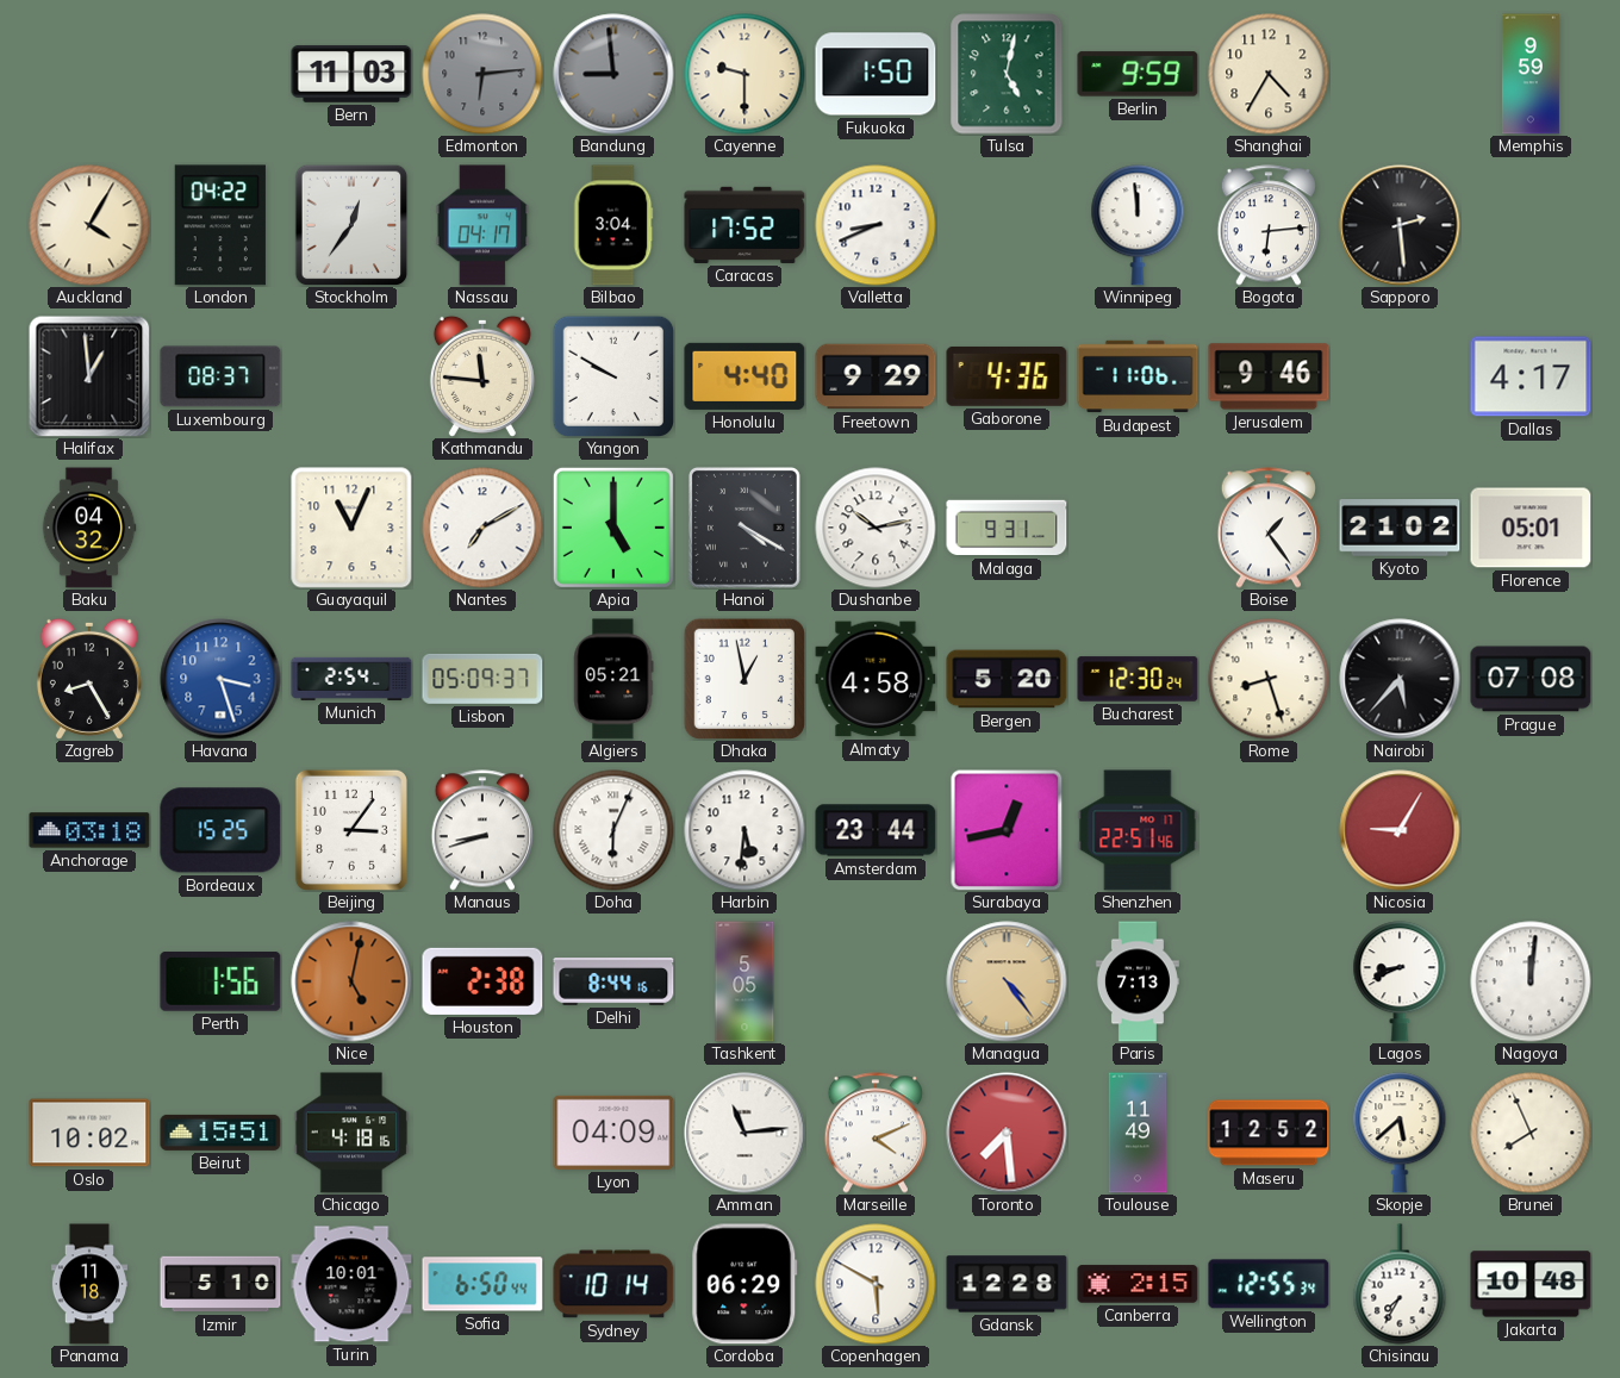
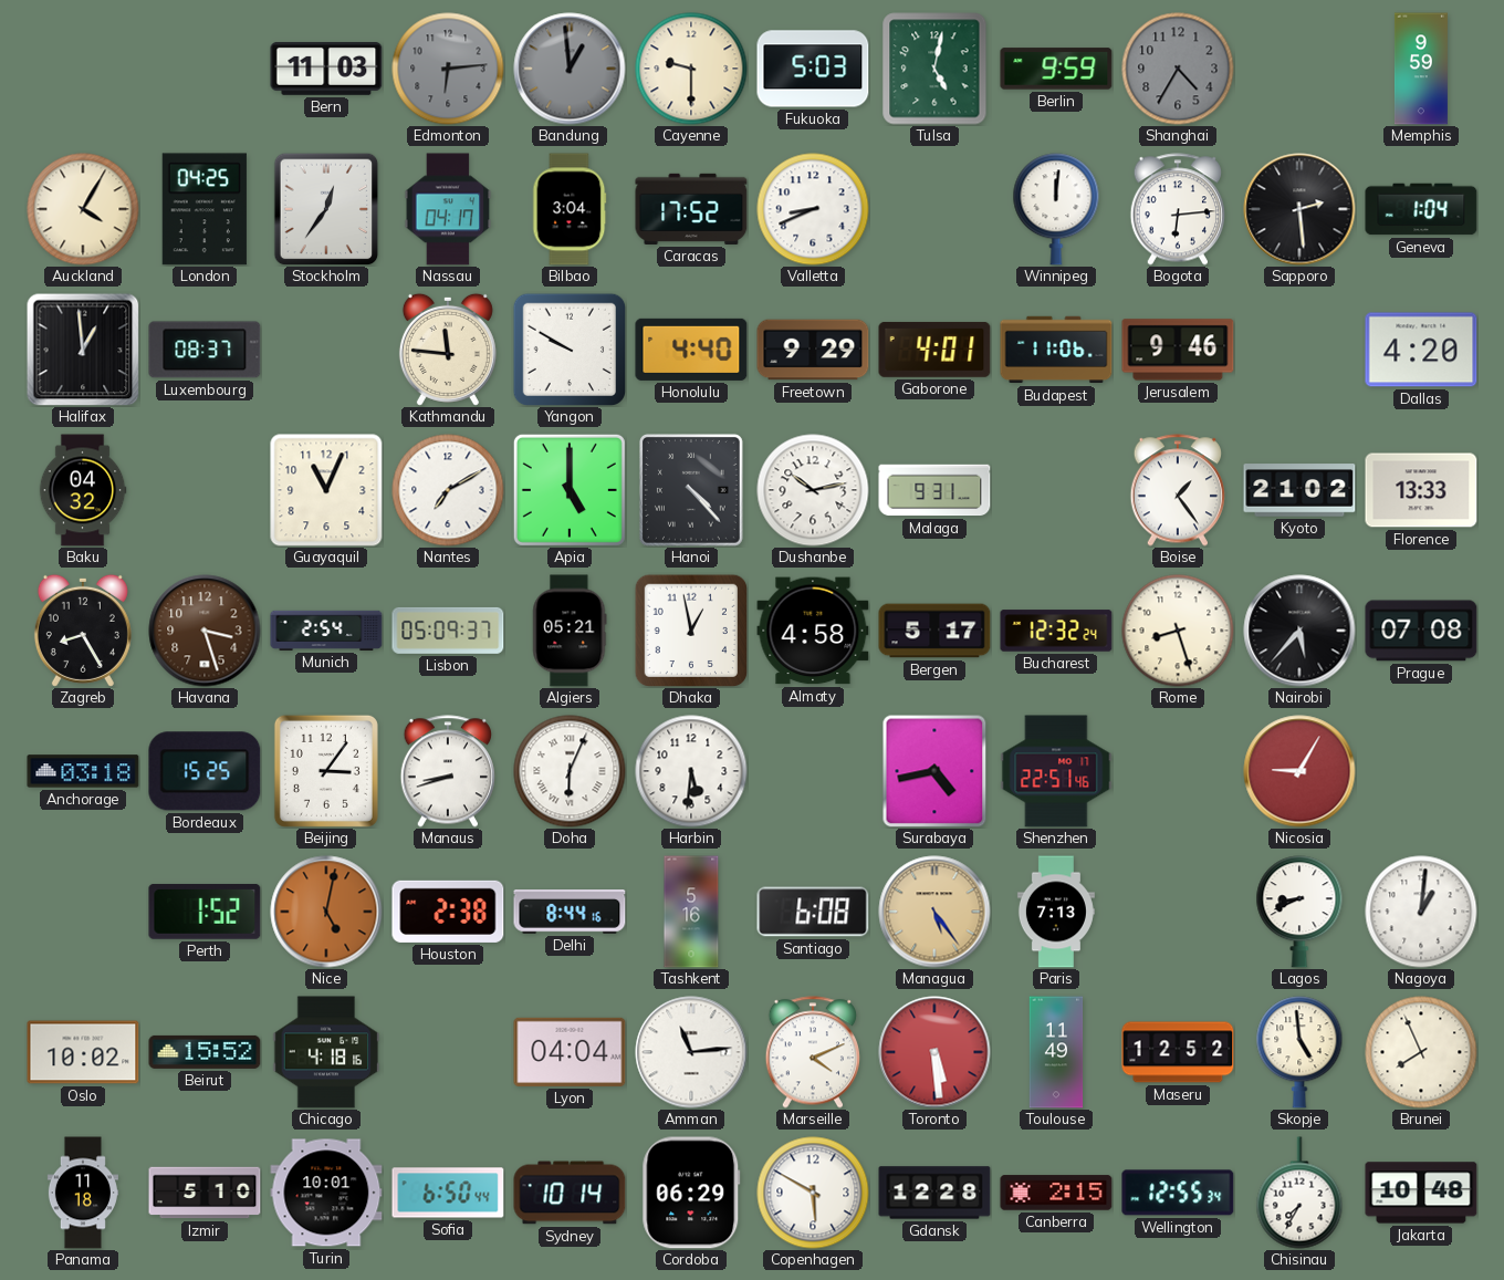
Bandung: 8:59 -> 12:59 (570, 69)
Fukuoka: 1:50 -> 5:03 (813, 69)
Shanghai dial: cream -> grey (1178, 69)
London: 04:22 -> 04:25 (205, 209)
Winnipeg: 11:59 -> 12:01 (1056, 209)
Geneva: none -> 1:04 (1421, 209)
Gaborone: 4:36 -> 4:01 (934, 350)
Dallas: 4:17 -> 4:20 (1421, 350)
Hanoi: 4:20 -> 4:23 (691, 490)
Florence: 05:01 -> 13:33 (1421, 490)
Havana dial: blue -> brown (205, 631)
Bergen: 5:20 -> 5:17 (934, 631)
Bucharest: 12:30 -> 12:32 (1056, 631)
Amsterdam: 23:44 -> none (876, 830)
Surabaya: 12:43 -> 4:43 (934, 771)
Perth: 1:56 -> 1:52 (205, 912)
Tashkent: 5:05 -> 5:16 (691, 912)
Santiago: none -> 6:08 (813, 912)
Managua: 4:24 -> 5:24 (934, 912)
Nagoya: 12:01 -> 1:01 (1421, 912)
Beirut: 15:51 -> 15:52 (205, 1052)
Lyon: 04:09 -> 04:04 (570, 1052)
Toronto: 7:29 -> 5:29 (934, 1052)
Skopje: 5:38 -> 4:59 (1299, 1052)
